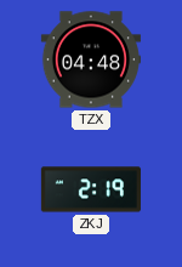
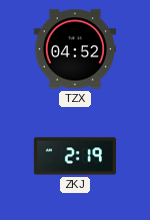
TZX: 04:48 -> 04:52 (75, 49)
